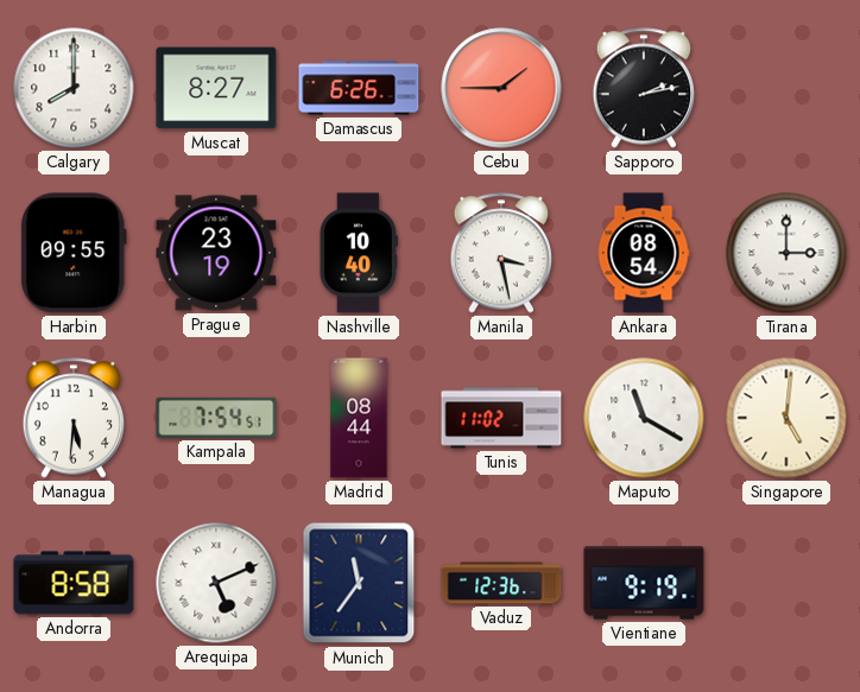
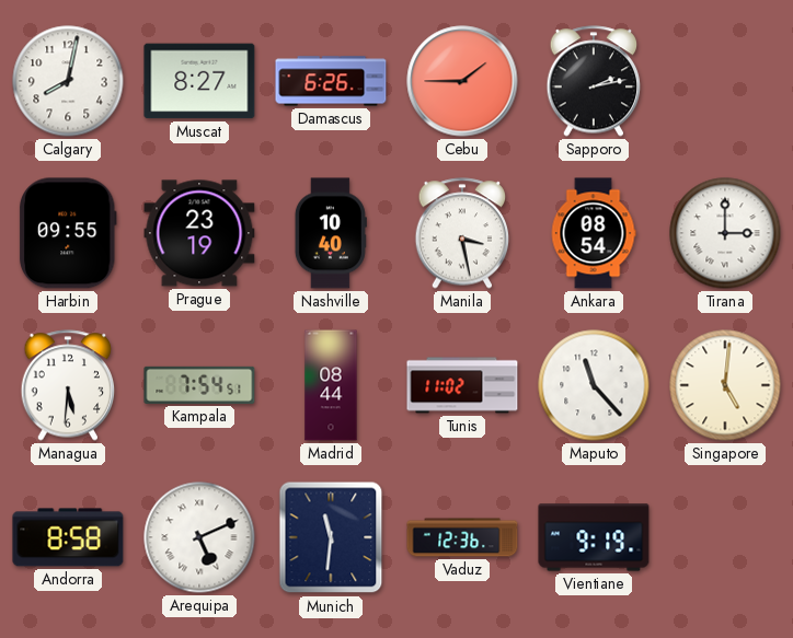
Calgary: 8:00 -> 8:02 (68, 81)
Maputo: 11:20 -> 11:23 (594, 385)
Munich: 11:36 -> 11:31 (331, 537)
